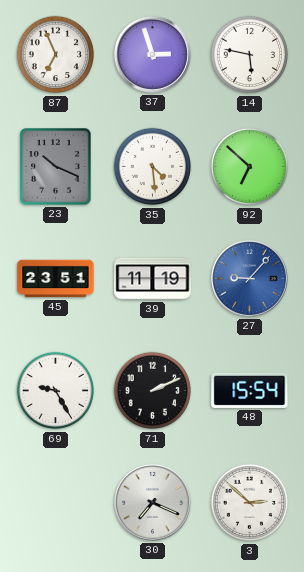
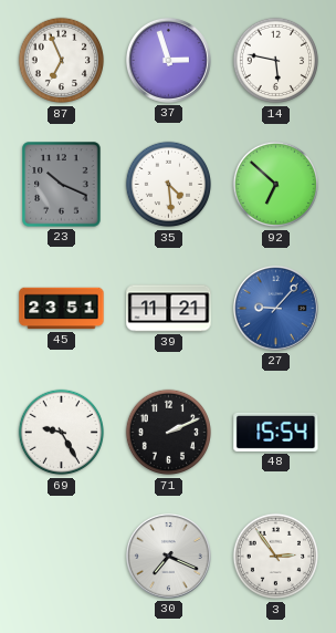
39: 11:19 -> 11:21 (169, 309)
3: 2:52 -> 2:54 (276, 557)
